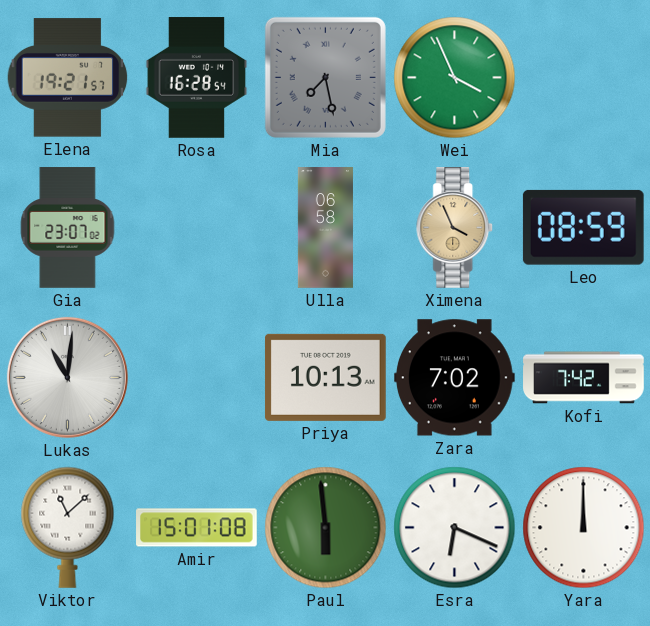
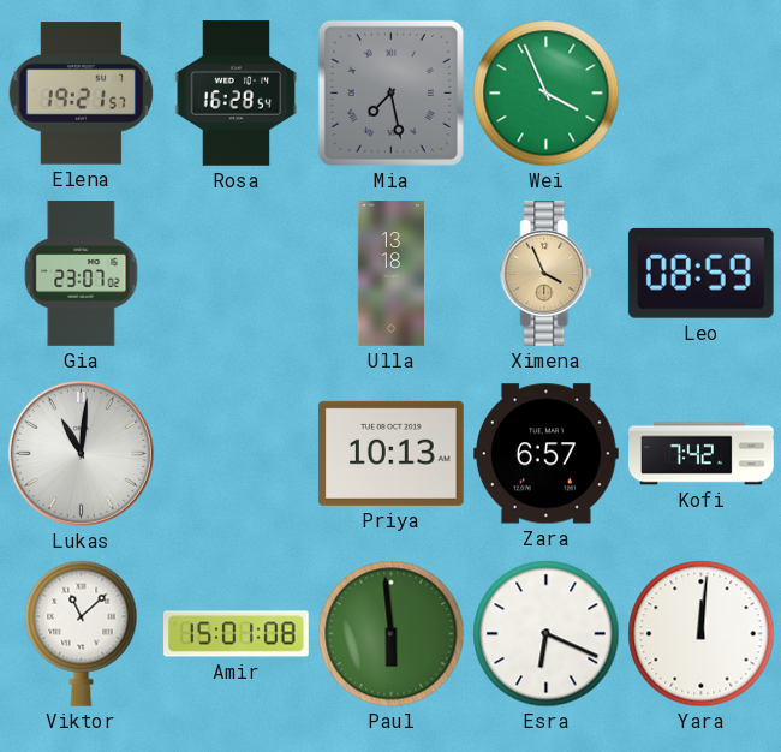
Ulla: 06:58 -> 13:18 (390, 274)
Zara: 7:02 -> 6:57 (547, 454)
Yara: 12:00 -> 12:01 (702, 634)
